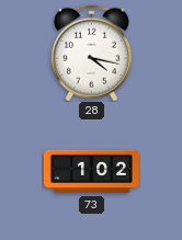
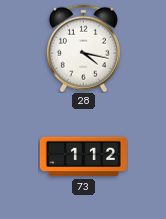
73: 1:02 -> 1:12 (83, 157)
